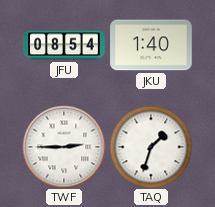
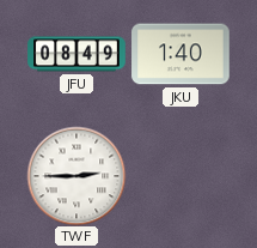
JFU: 08:54 -> 08:49 (77, 54)
TAQ: 1:33 -> none (151, 147)
